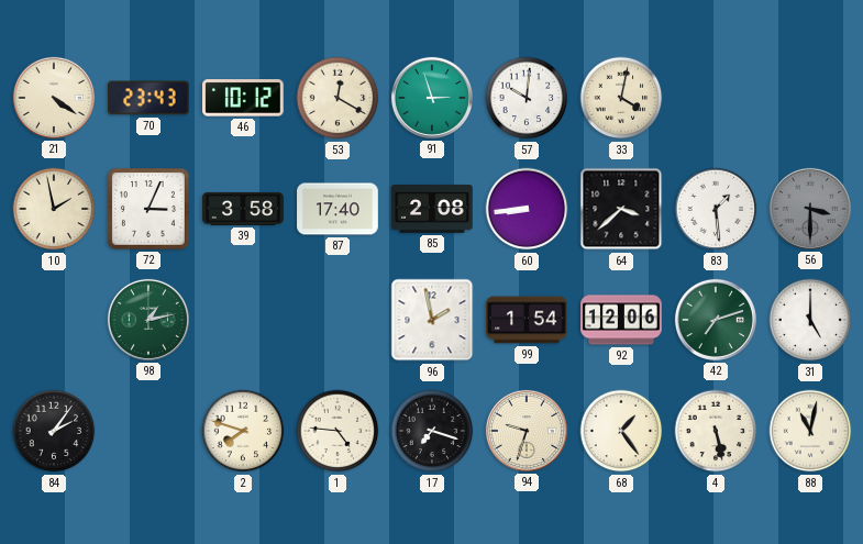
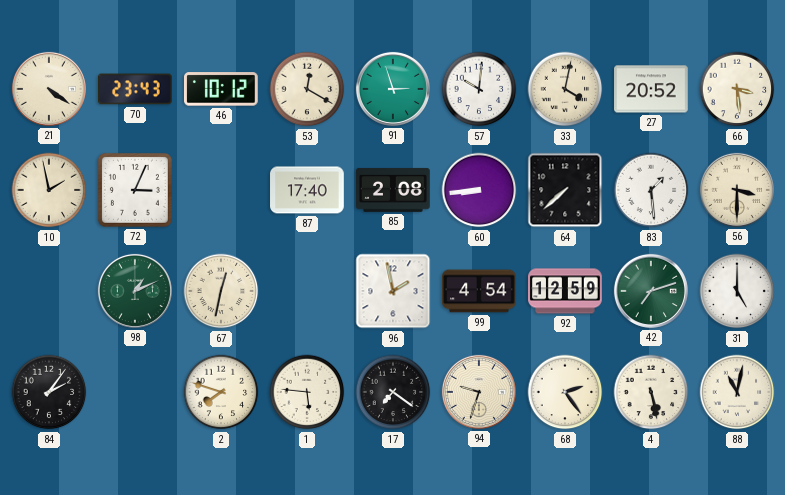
27: none -> 20:52 (651, 89)
66: none -> 3:29 (737, 89)
39: 3:58 -> none (243, 209)
64: 3:38 -> 7:38 (565, 190)
56 dial: grey -> cream (737, 190)
98: 1:13 -> 1:11 (135, 291)
67: none -> 12:32 (221, 291)
99: 1:54 -> 4:54 (479, 291)
92: 12:06 -> 12:59 (565, 291)
1: 4:46 -> 5:46 (307, 392)
17: 7:18 -> 7:21 (393, 392)
68: 1:24 -> 2:24 (565, 392)
